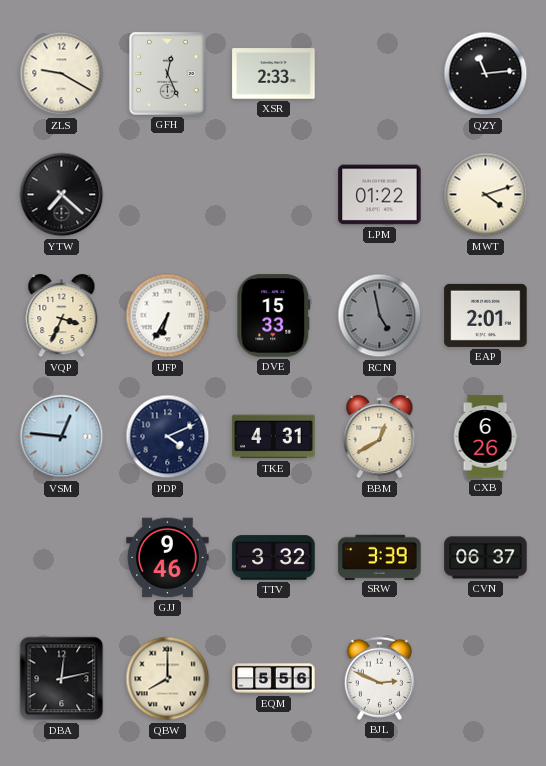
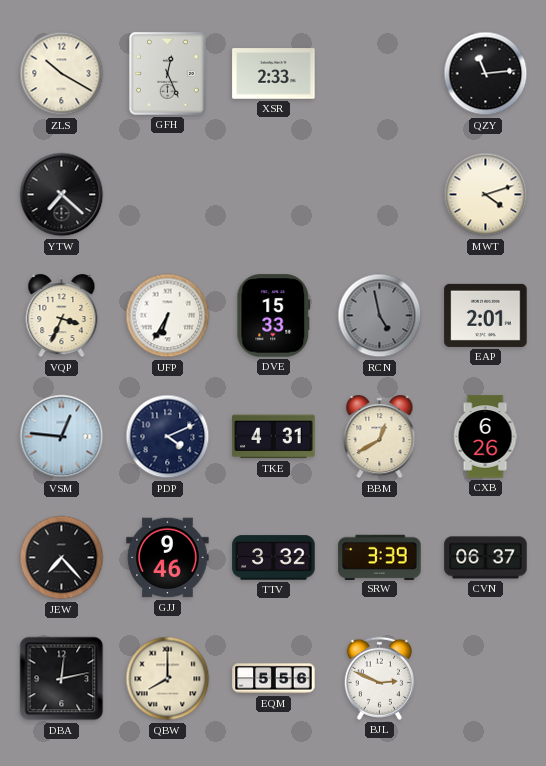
ZLS: 9:20 -> 10:20 (62, 74)
LPM: 01:22 -> none (380, 195)
JEW: none -> 7:23 (62, 558)
